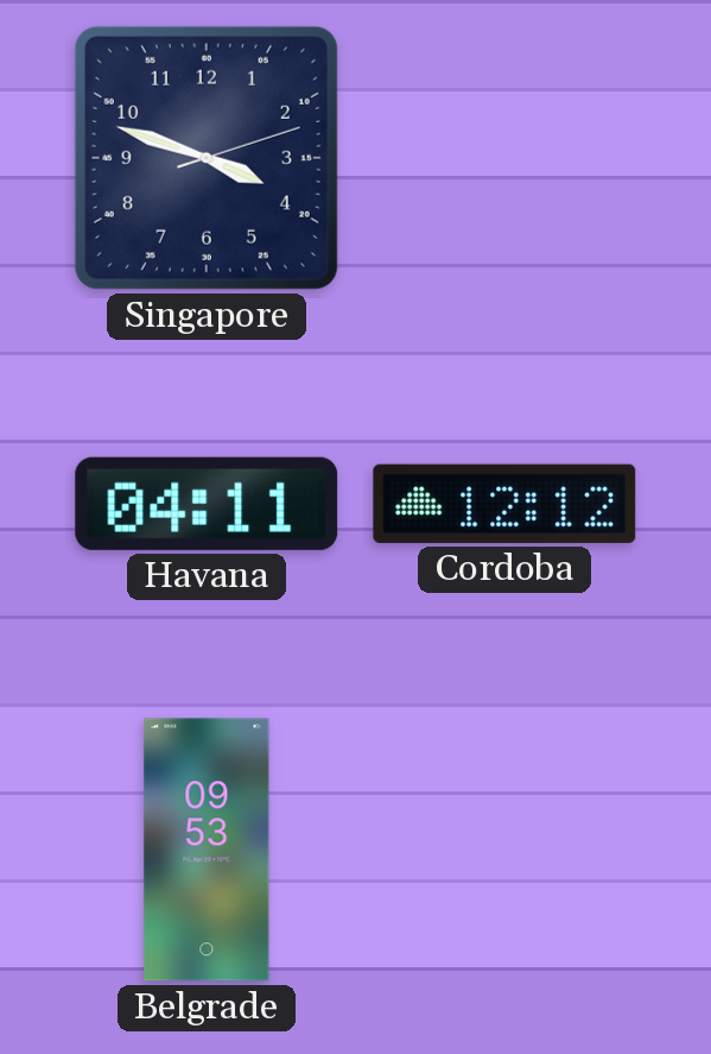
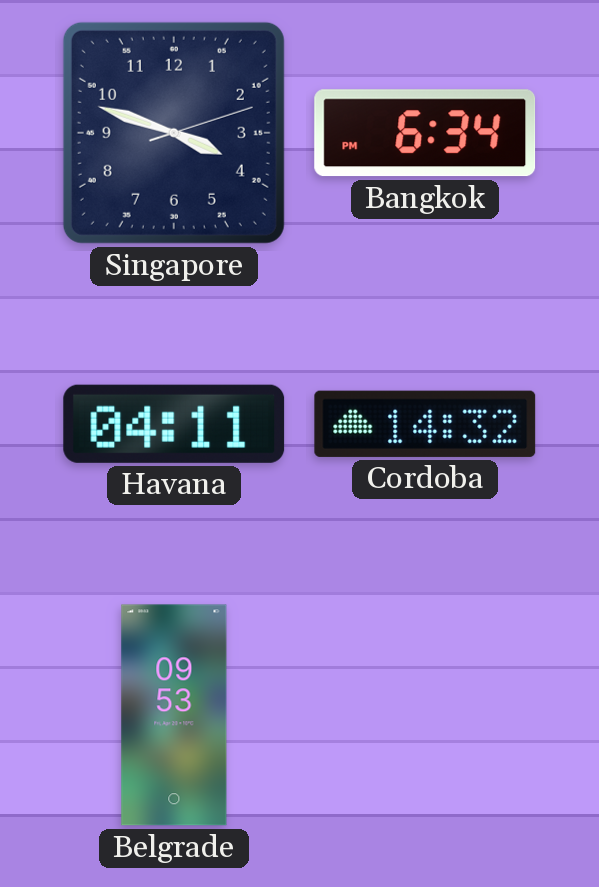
Bangkok: none -> 6:34 (425, 133)
Cordoba: 12:12 -> 14:32 (425, 424)
